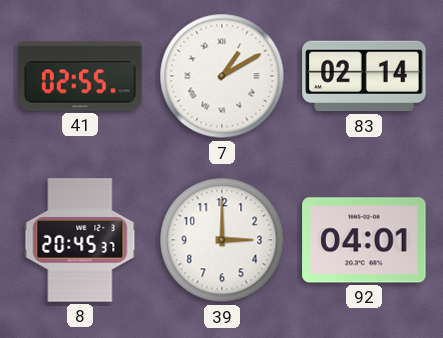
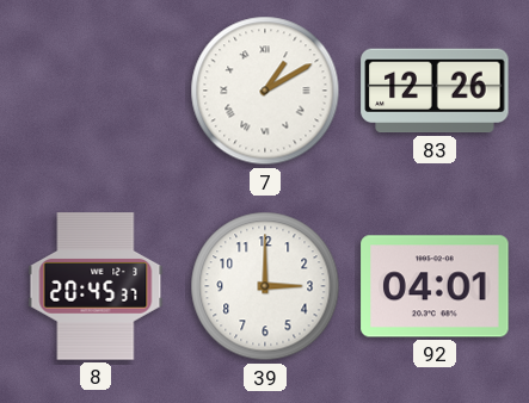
41: 02:55 -> none (80, 76)
83: 02:14 -> 12:26 (435, 91)
